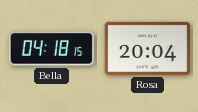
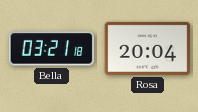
Bella: 04:18 -> 03:21 (52, 49)
